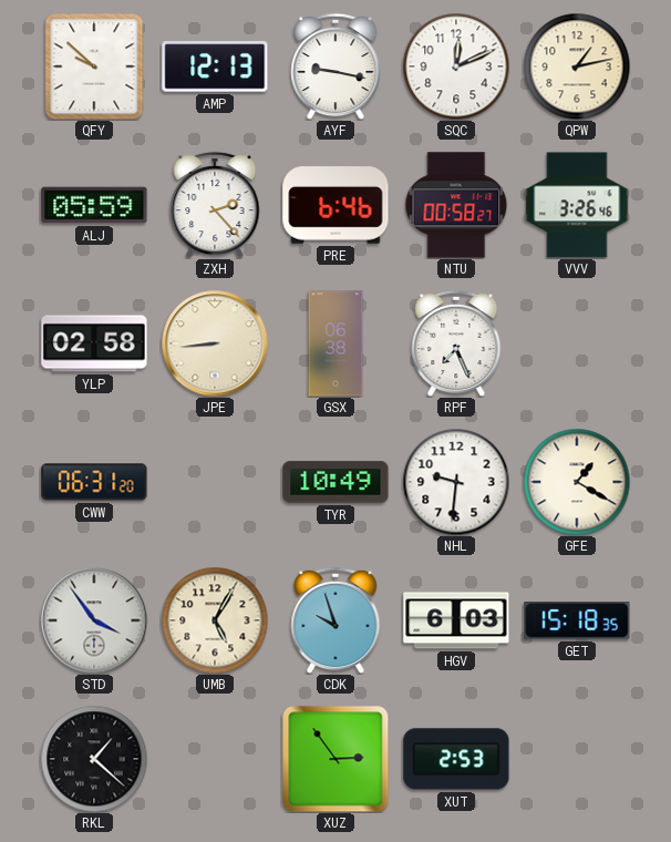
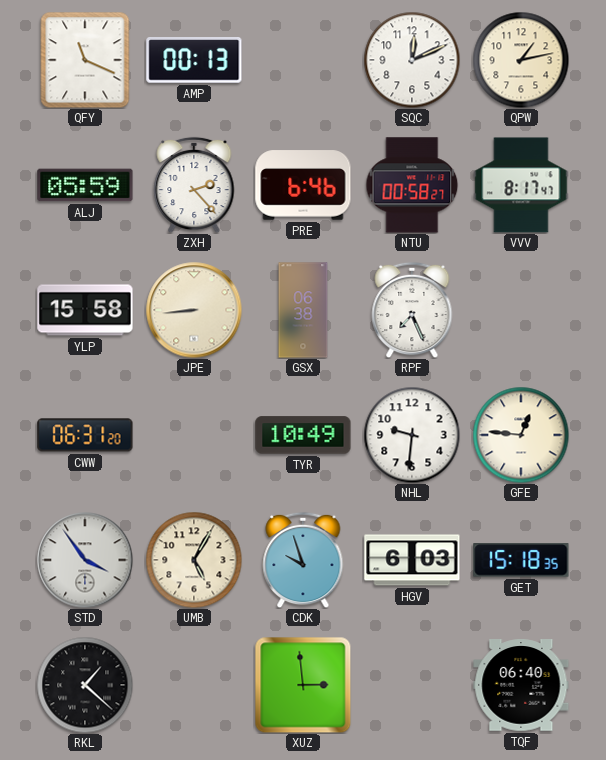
QFY: 9:52 -> 11:19 (85, 60)
AMP: 12:13 -> 00:13 (194, 61)
AYF: 9:17 -> none (335, 66)
VVV: 3:26 -> 8:17 (521, 185)
YLP: 02:58 -> 15:58 (85, 310)
GFE: 1:20 -> 12:46 (521, 435)
XUZ: 2:54 -> 2:59 (303, 685)
XUT: 2:53 -> none (456, 759)
TQF: none -> 06:40 (521, 685)
